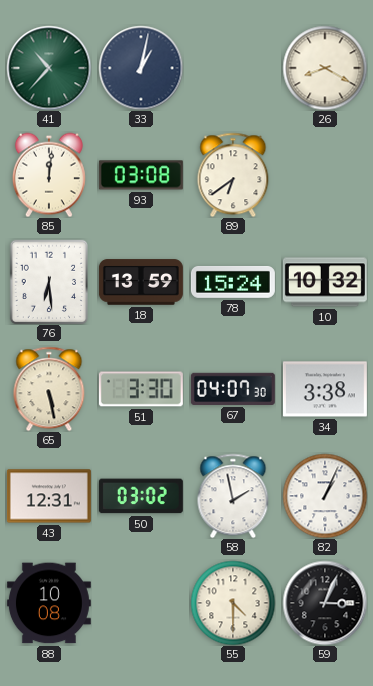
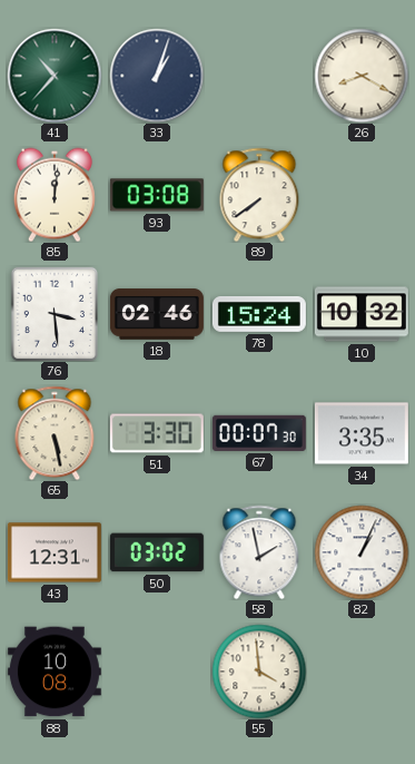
33: 1:02 -> 1:03 (157, 76)
89: 6:39 -> 7:39 (259, 195)
76: 6:29 -> 3:29 (53, 314)
18: 13:59 -> 02:46 (157, 314)
67: 04:07 -> 00:07 (259, 433)
34: 3:38 -> 3:35 (362, 433)
55: 4:30 -> 3:59 (259, 672)
59: 3:04 -> none (325, 603)
